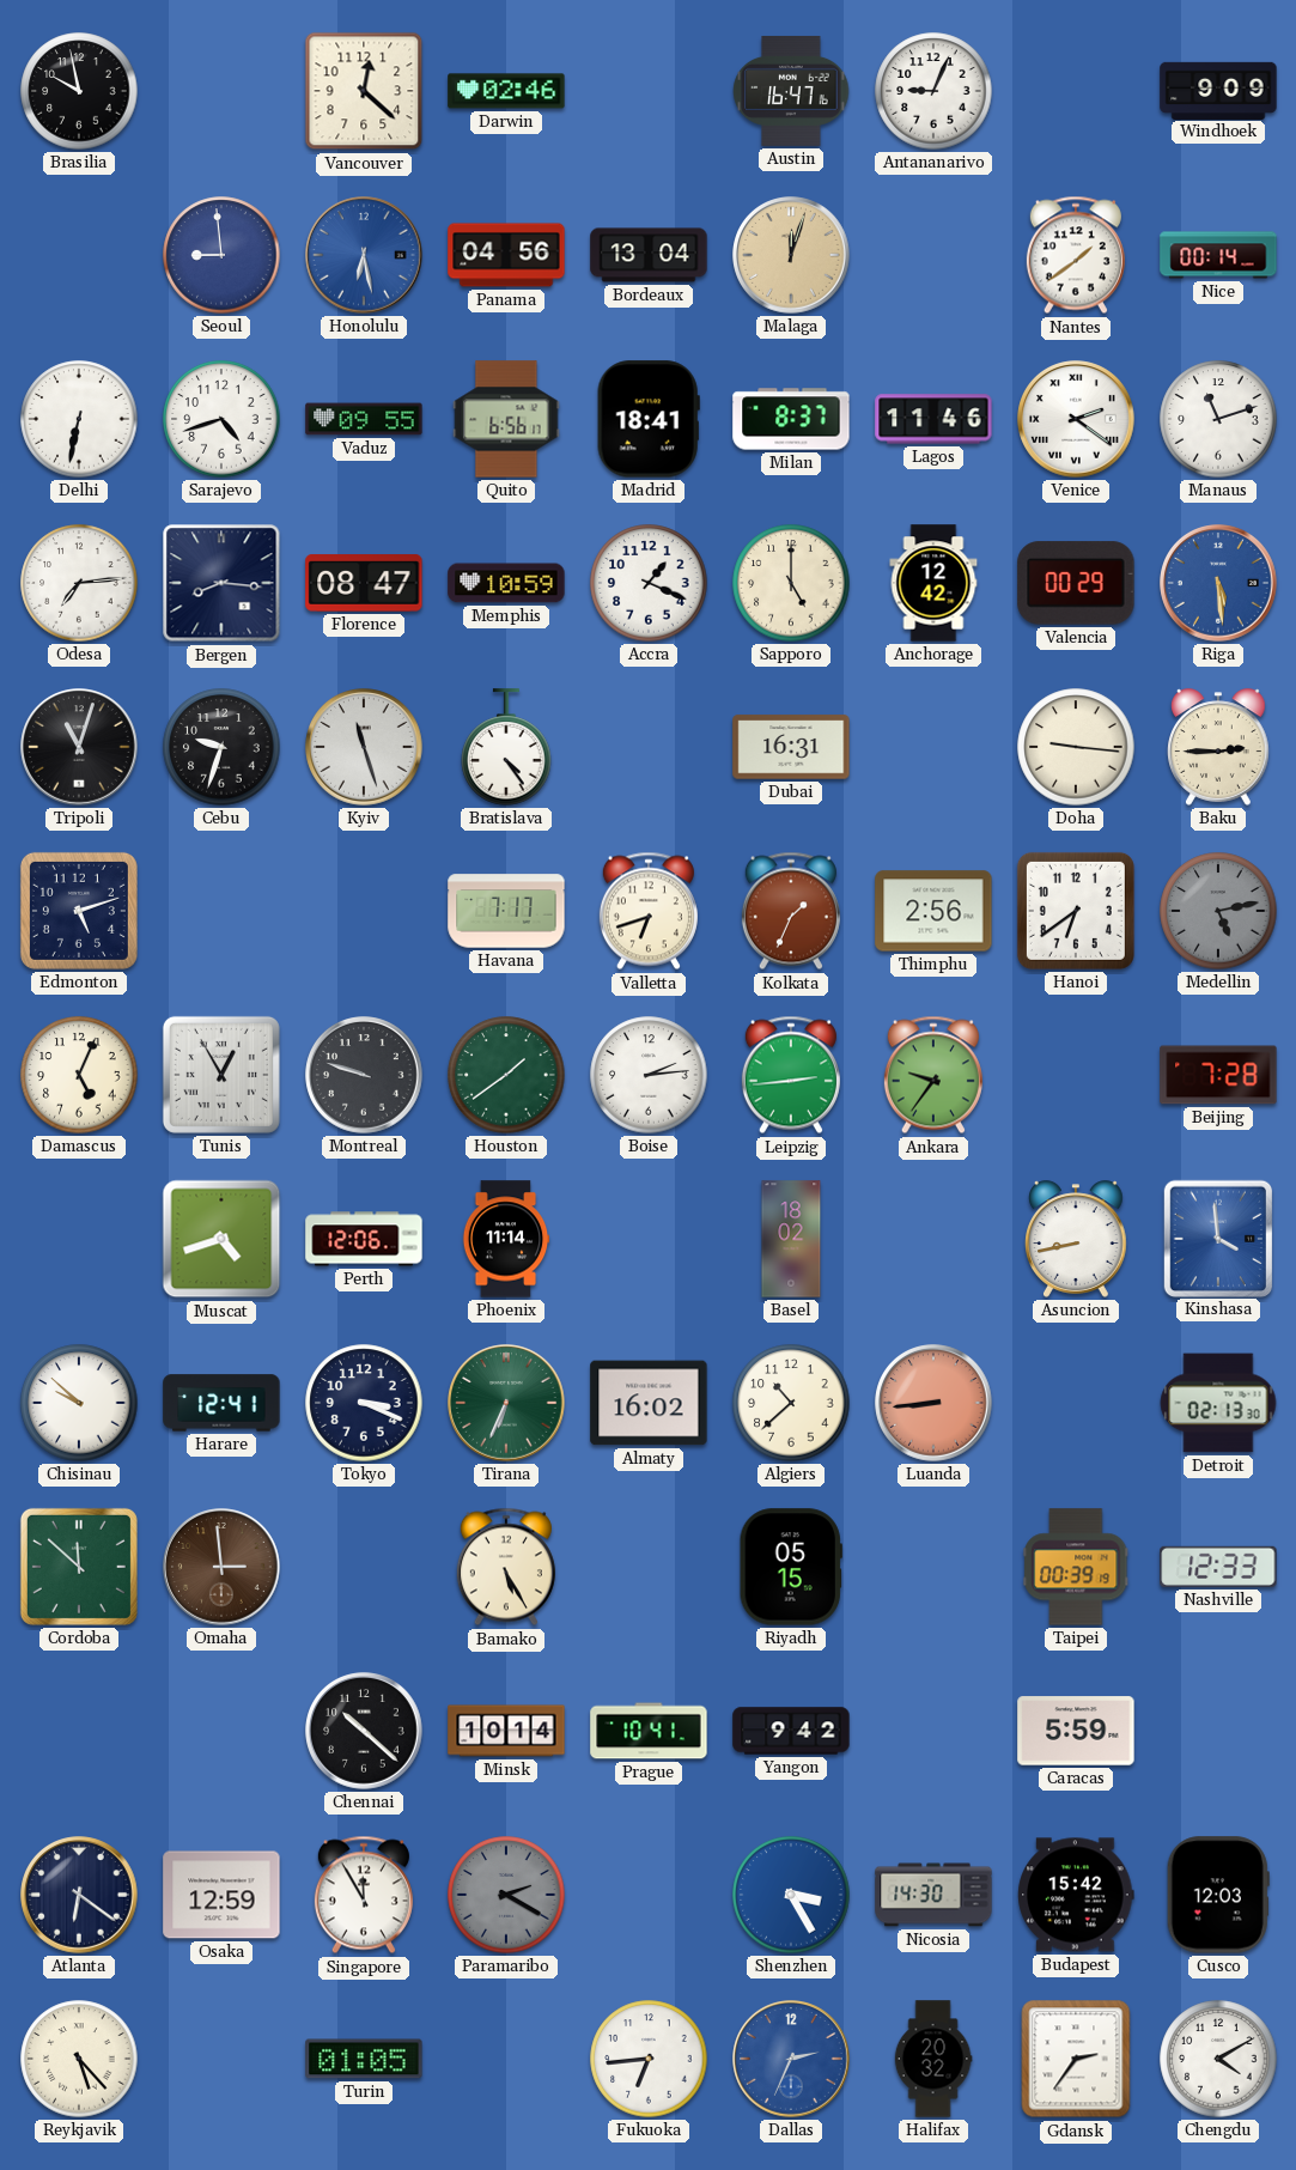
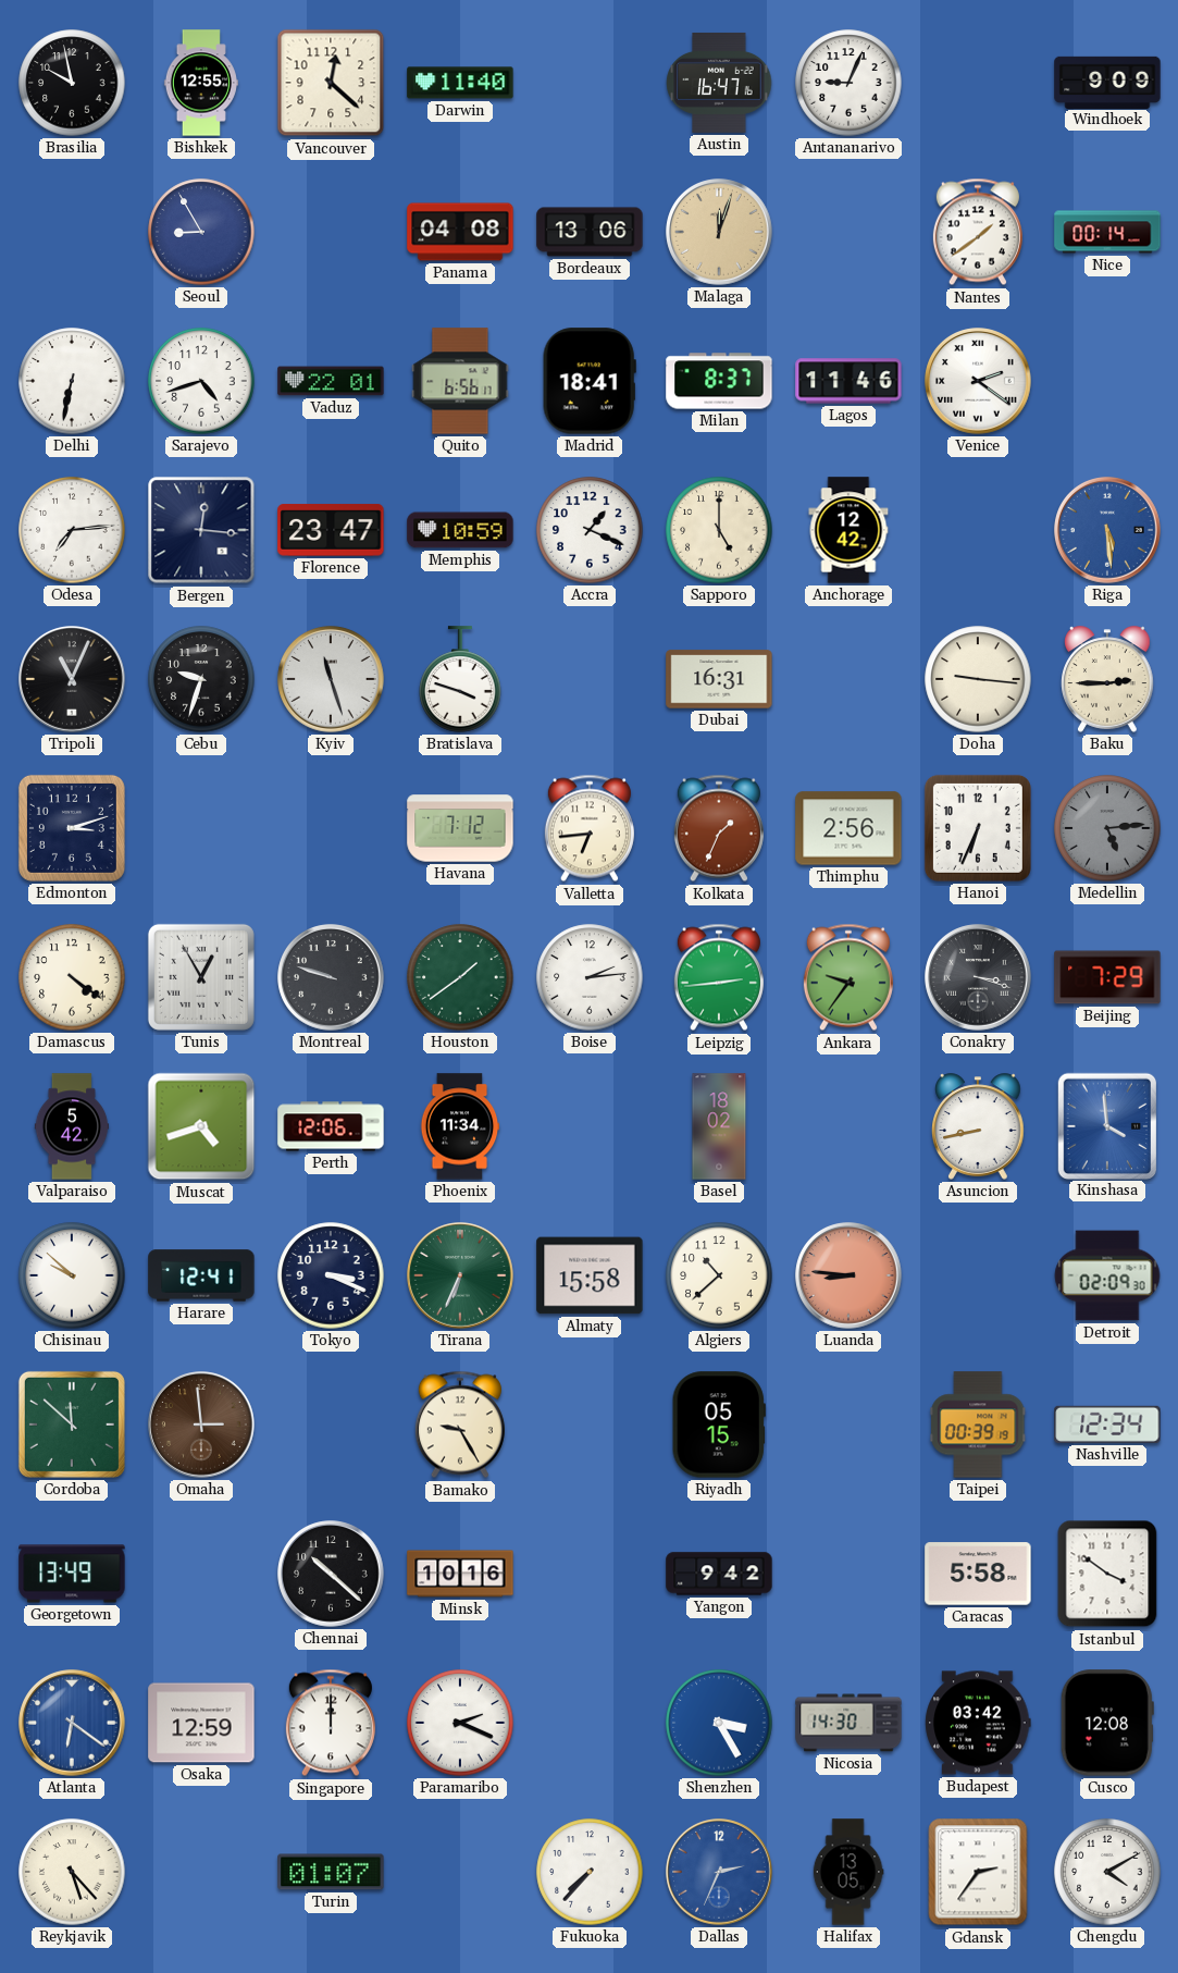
Bishkek: none -> 12:55 (201, 83)
Darwin: 02:46 -> 11:40 (460, 83)
Seoul: 8:59 -> 8:55 (201, 232)
Honolulu: 6:28 -> none (364, 255)
Panama: 04:56 -> 04:08 (460, 232)
Bordeaux: 13:04 -> 13:06 (590, 232)
Vaduz: 09:55 -> 22:01 (331, 381)
Manaus: 11:12 -> none (1218, 419)
Bergen: 8:16 -> 12:16 (201, 530)
Florence: 08:47 -> 23:47 (331, 530)
Valencia: 00:29 -> none (1076, 583)
Tripoli: 11:03 -> 11:04 (72, 679)
Bratislava: 4:24 -> 3:48 (460, 679)
Edmonton: 5:12 -> 3:12 (72, 828)
Havana: 7:17 -> 7:12 (460, 828)
Valletta: 6:42 -> 6:44 (590, 828)
Hanoi: 6:39 -> 6:34 (978, 828)
Medellin: 5:13 -> 5:14 (1107, 828)
Damascus: 5:04 -> 4:21 (72, 977)
Conakry: none -> 3:18 (978, 977)
Beijing: 7:28 -> 7:29 (1107, 977)
Valparaiso: none -> 5:42 (72, 1126)
Phoenix: 11:14 -> 11:34 (460, 1126)
Almaty: 16:02 -> 15:58 (590, 1275)
Luanda: 8:44 -> 8:46 (848, 1275)
Detroit: 02:13 -> 02:09 (1107, 1275)
Bamako: 5:25 -> 9:25 (460, 1425)
Nashville: 12:33 -> 12:34 (1107, 1425)
Georgetown: none -> 13:49 (72, 1574)
Minsk: 10:14 -> 10:16 (460, 1574)
Prague: 10:41 -> none (649, 1731)
Caracas: 5:59 -> 5:58 (978, 1574)
Istanbul: none -> 3:51 (1107, 1574)
Atlanta dial: navy -> blue (72, 1723)
Singapore: 11:55 -> 12:00 (331, 1723)
Paramaribo: 2:20 -> 2:19 (460, 1723)
Paramaribo dial: grey -> white (460, 1723)
Budapest: 15:42 -> 03:42 (978, 1723)
Cusco: 12:03 -> 12:08 (1107, 1723)
Turin: 01:05 -> 01:07 (331, 1872)
Fukuoka: 6:44 -> 7:37 (590, 1872)
Halifax: 20:32 -> 13:05 (848, 1872)
